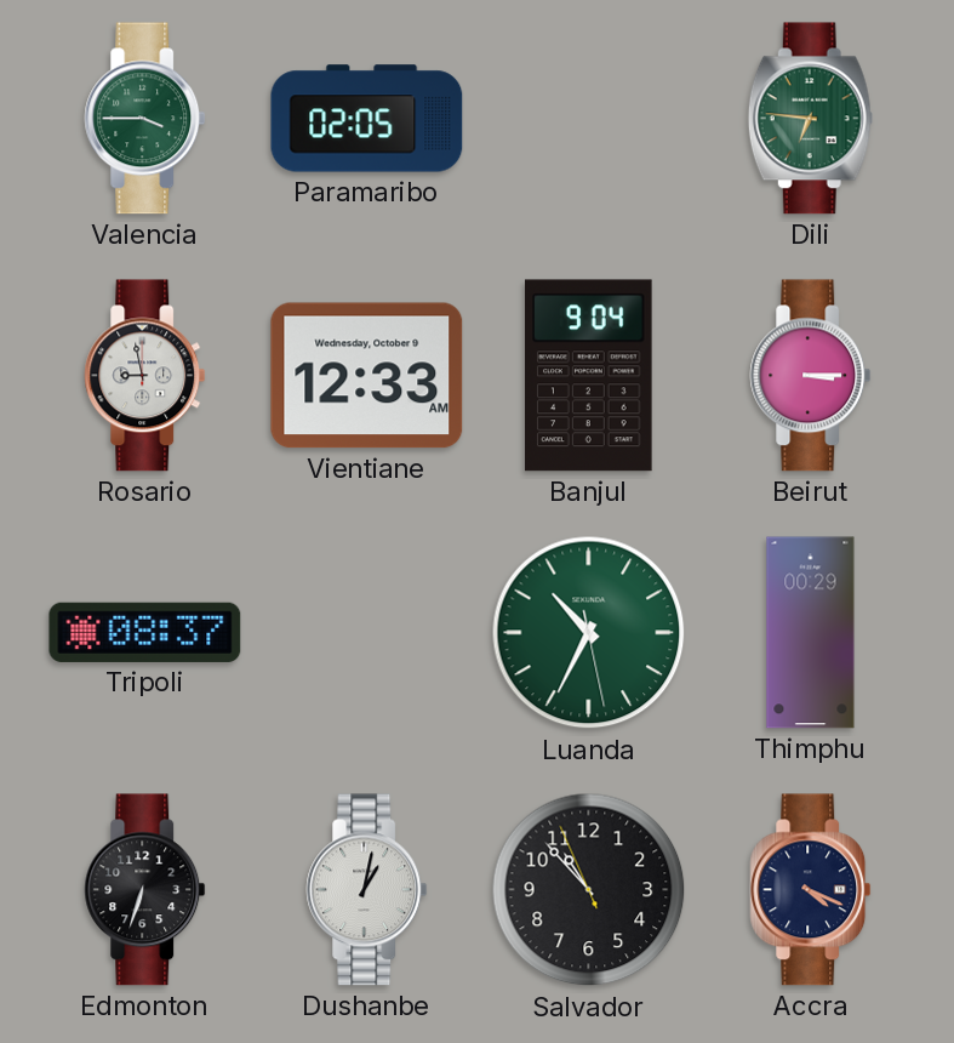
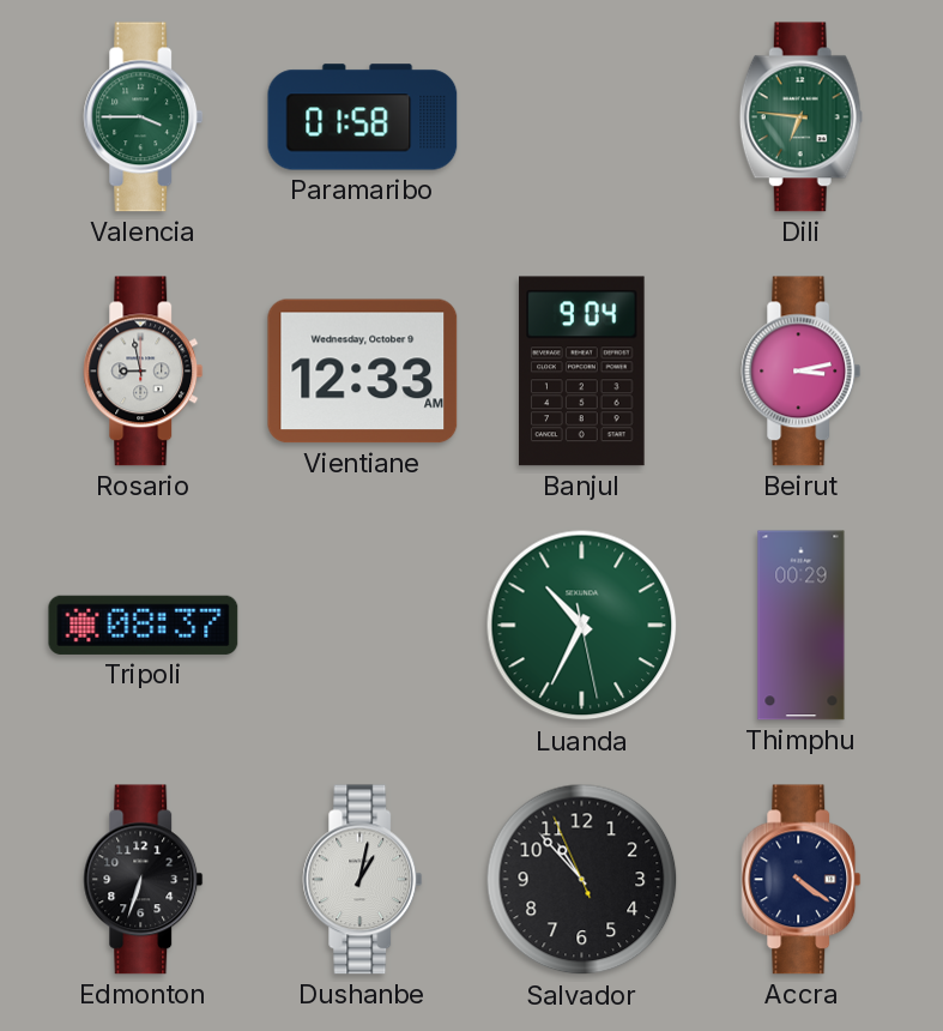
Paramaribo: 02:05 -> 01:58 (363, 117)
Beirut: 3:15 -> 3:13 (802, 372)
Accra: 4:19 -> 4:21 (802, 880)
